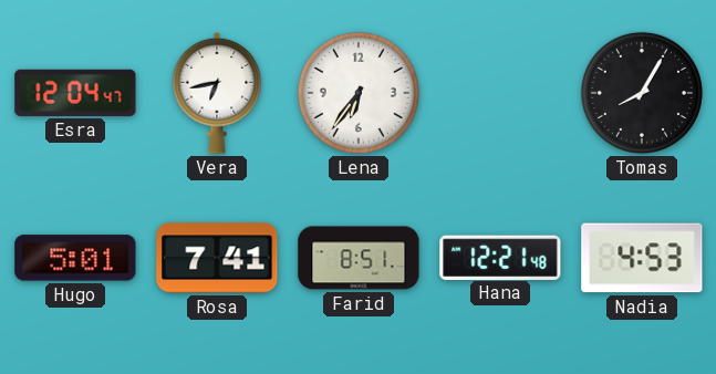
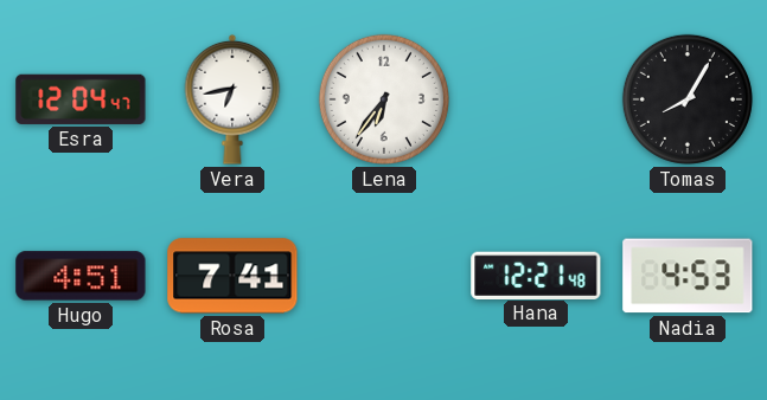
Hugo: 5:01 -> 4:51 (81, 276)
Farid: 8:51 -> none (359, 258)
